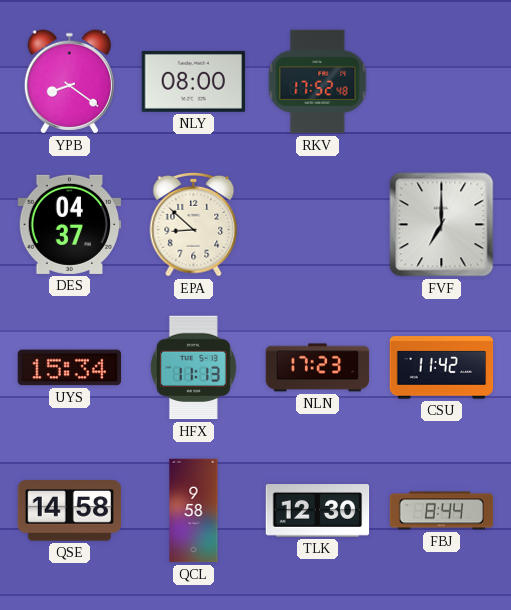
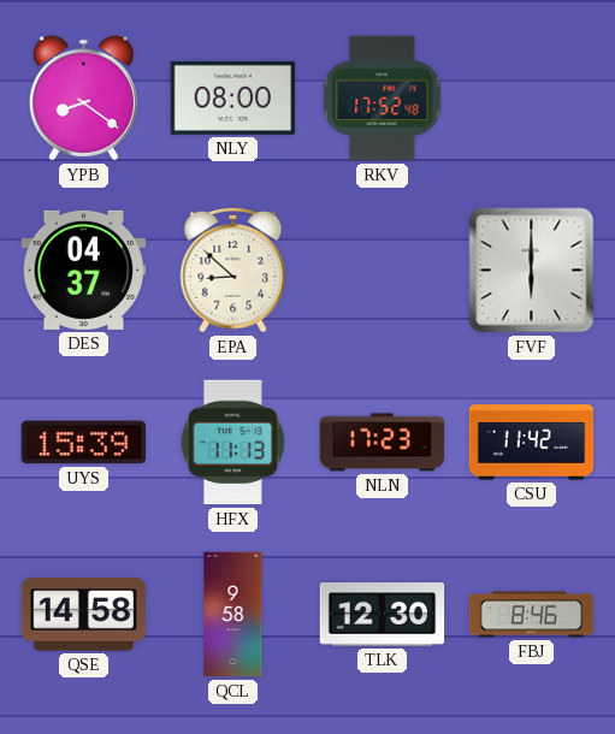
FVF: 7:00 -> 6:00 (532, 271)
UYS: 15:34 -> 15:39 (84, 443)
FBJ: 8:44 -> 8:46 (532, 615)
